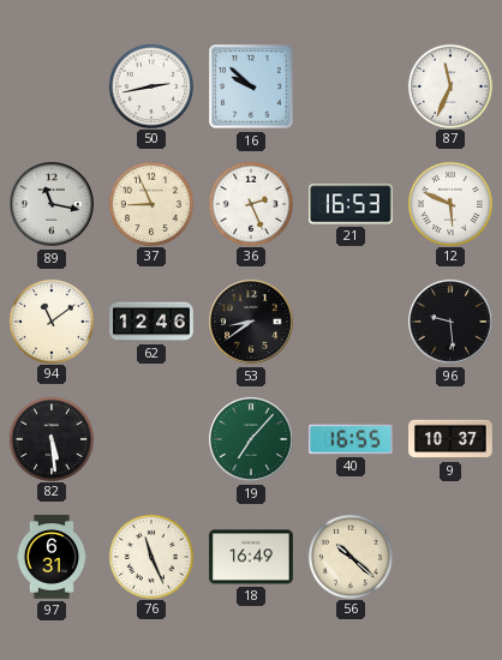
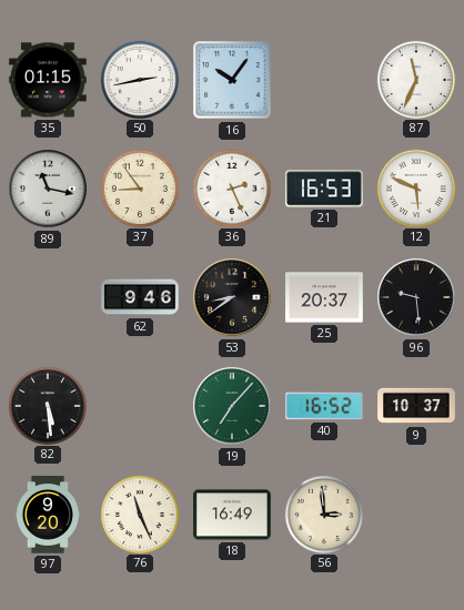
35: none -> 01:15 (48, 80)
16: 9:52 -> 10:06 (232, 80)
37: 8:56 -> 8:54 (139, 187)
94: 11:09 -> none (50, 320)
62: 12:46 -> 9:46 (140, 297)
25: none -> 20:37 (324, 297)
40: 16:55 -> 16:52 (325, 406)
97: 6:31 -> 9:20 (48, 515)
56: 10:22 -> 2:59 (323, 514)
